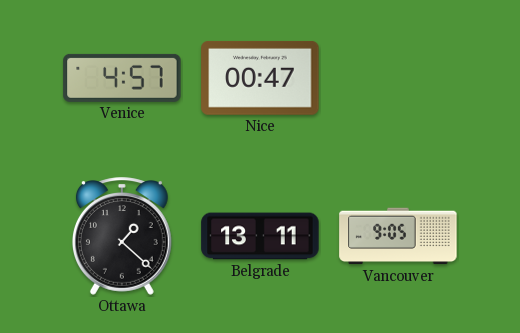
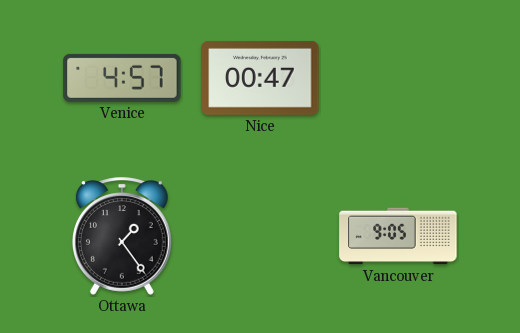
Ottawa: 1:22 -> 1:24 (122, 236)
Belgrade: 13:11 -> none (260, 236)
